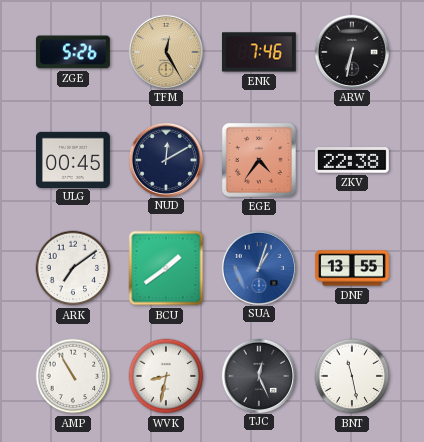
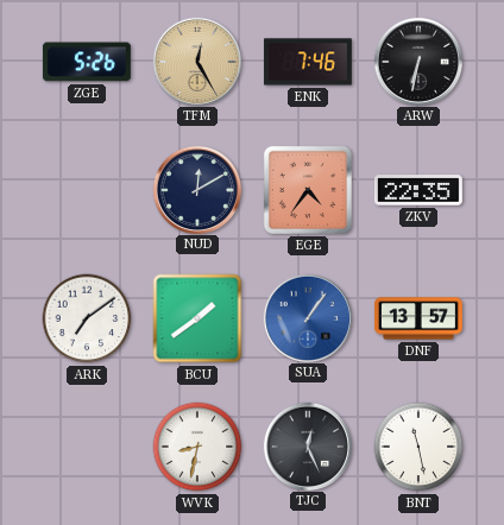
ULG: 00:45 -> none (73, 159)
ZKV: 22:38 -> 22:35 (418, 190)
SUA: 1:03 -> 1:06 (307, 317)
DNF: 13:55 -> 13:57 (418, 318)
AMP: 10:55 -> none (73, 376)
